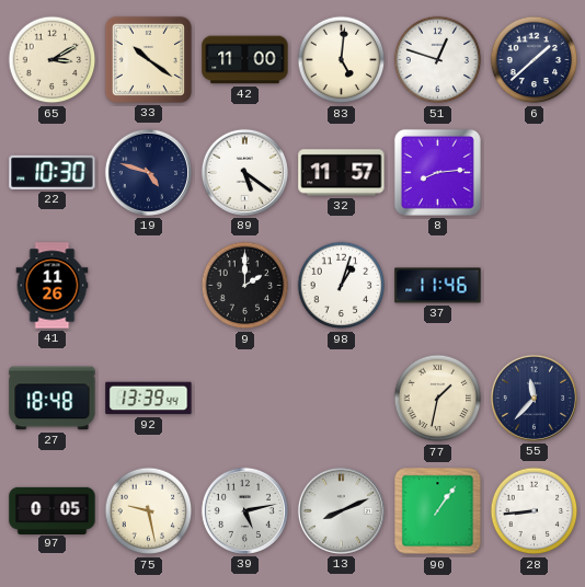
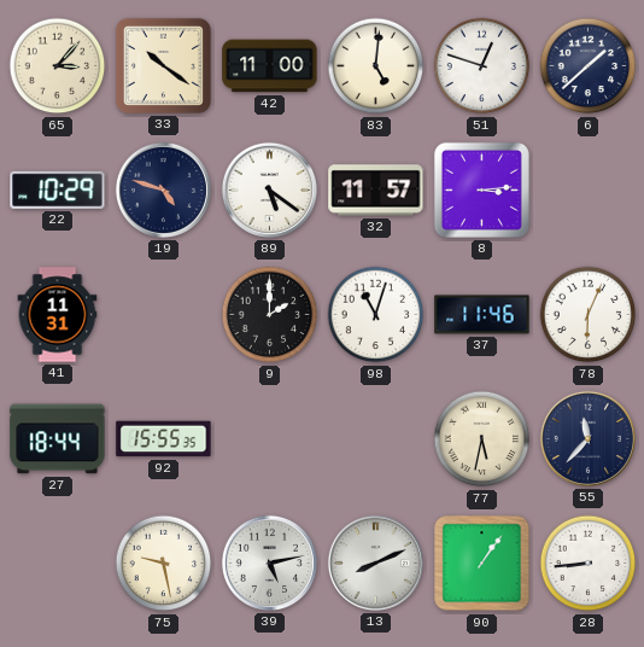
65: 3:10 -> 3:07 (58, 66)
22: 10:30 -> 10:29 (58, 190)
8: 8:14 -> 3:14 (481, 190)
41: 11:26 -> 11:31 (58, 315)
98: 1:03 -> 11:03 (376, 315)
78: none -> 6:04 (589, 315)
27: 18:48 -> 18:44 (58, 439)
92: 13:39 -> 15:55 (164, 439)
77: 1:32 -> 5:32 (482, 439)
97: 0:05 -> none (53, 510)
